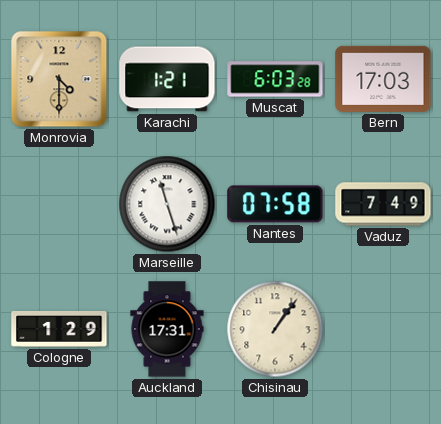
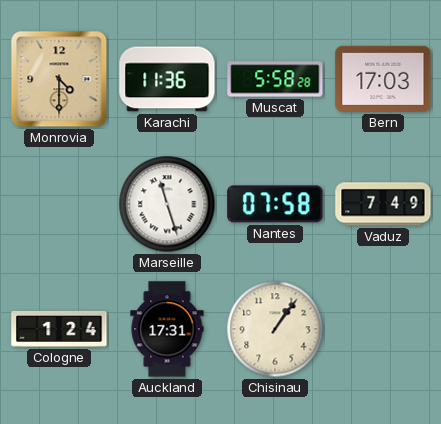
Karachi: 1:21 -> 11:36 (167, 79)
Muscat: 6:03 -> 5:58 (275, 79)
Cologne: 1:29 -> 1:24 (59, 329)
